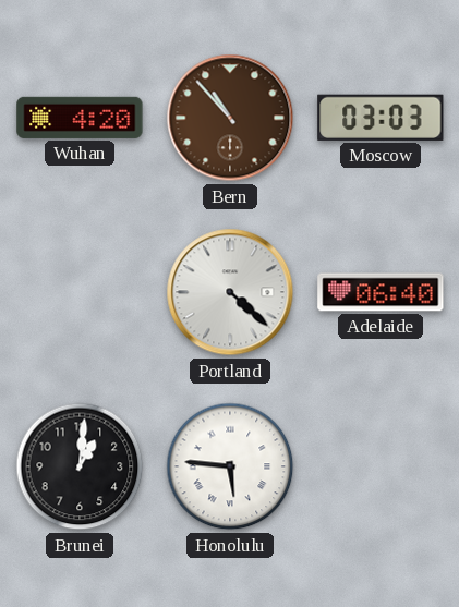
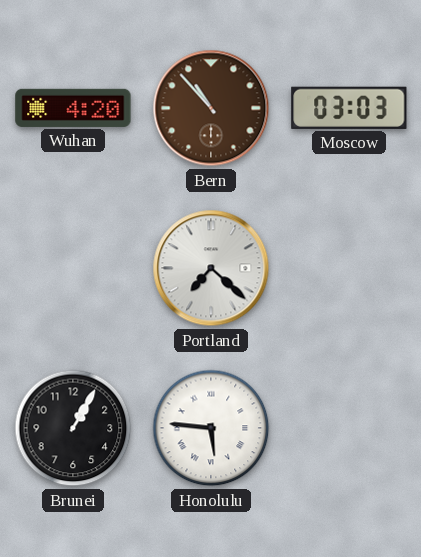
Portland: 4:22 -> 7:22 (211, 268)
Adelaide: 06:40 -> none (381, 292)
Brunei: 1:01 -> 1:05 (73, 428)
